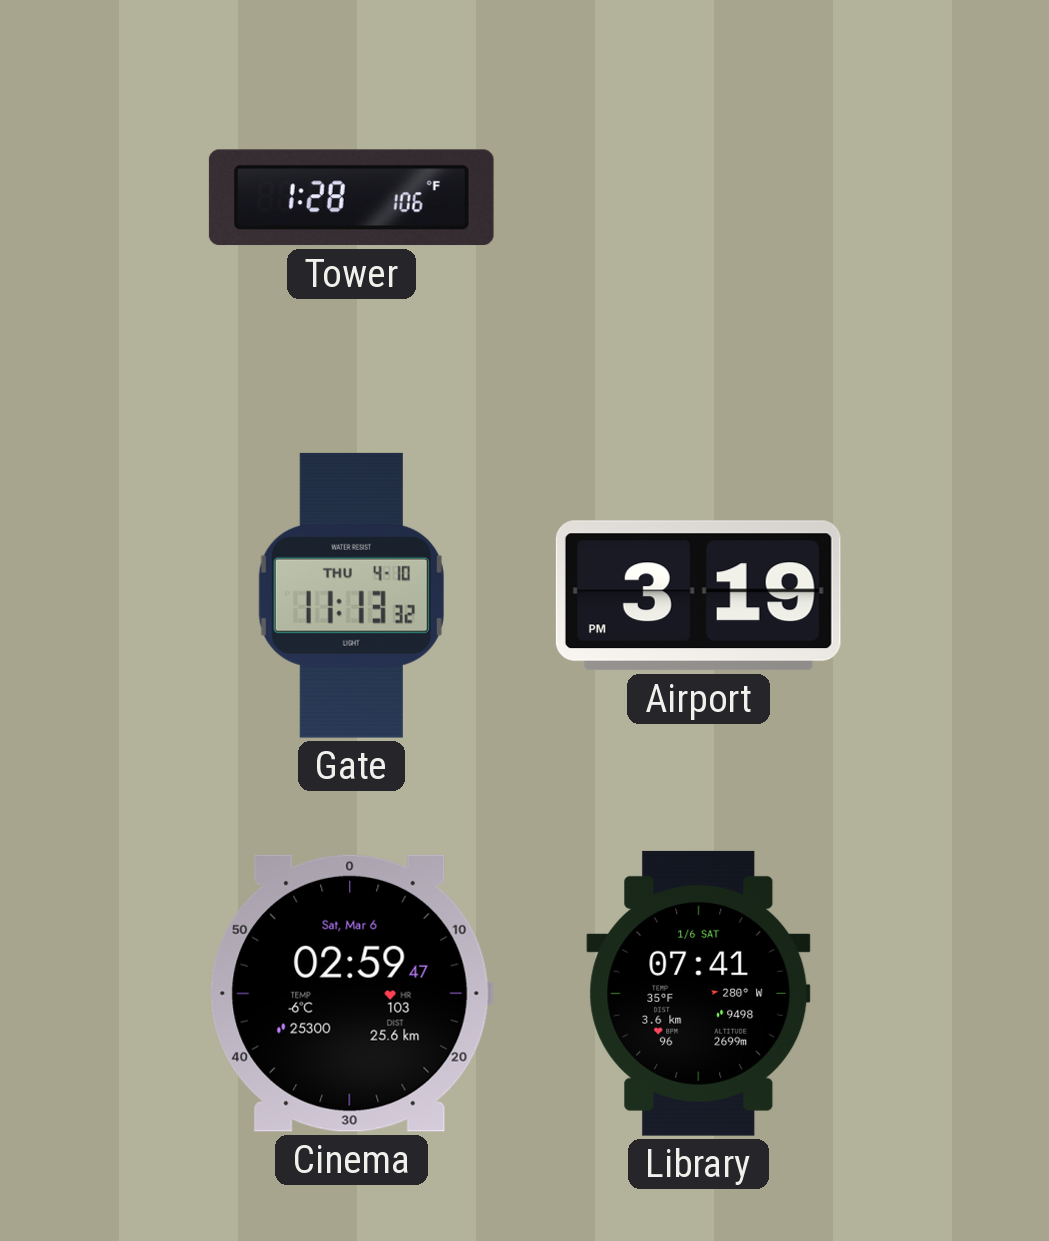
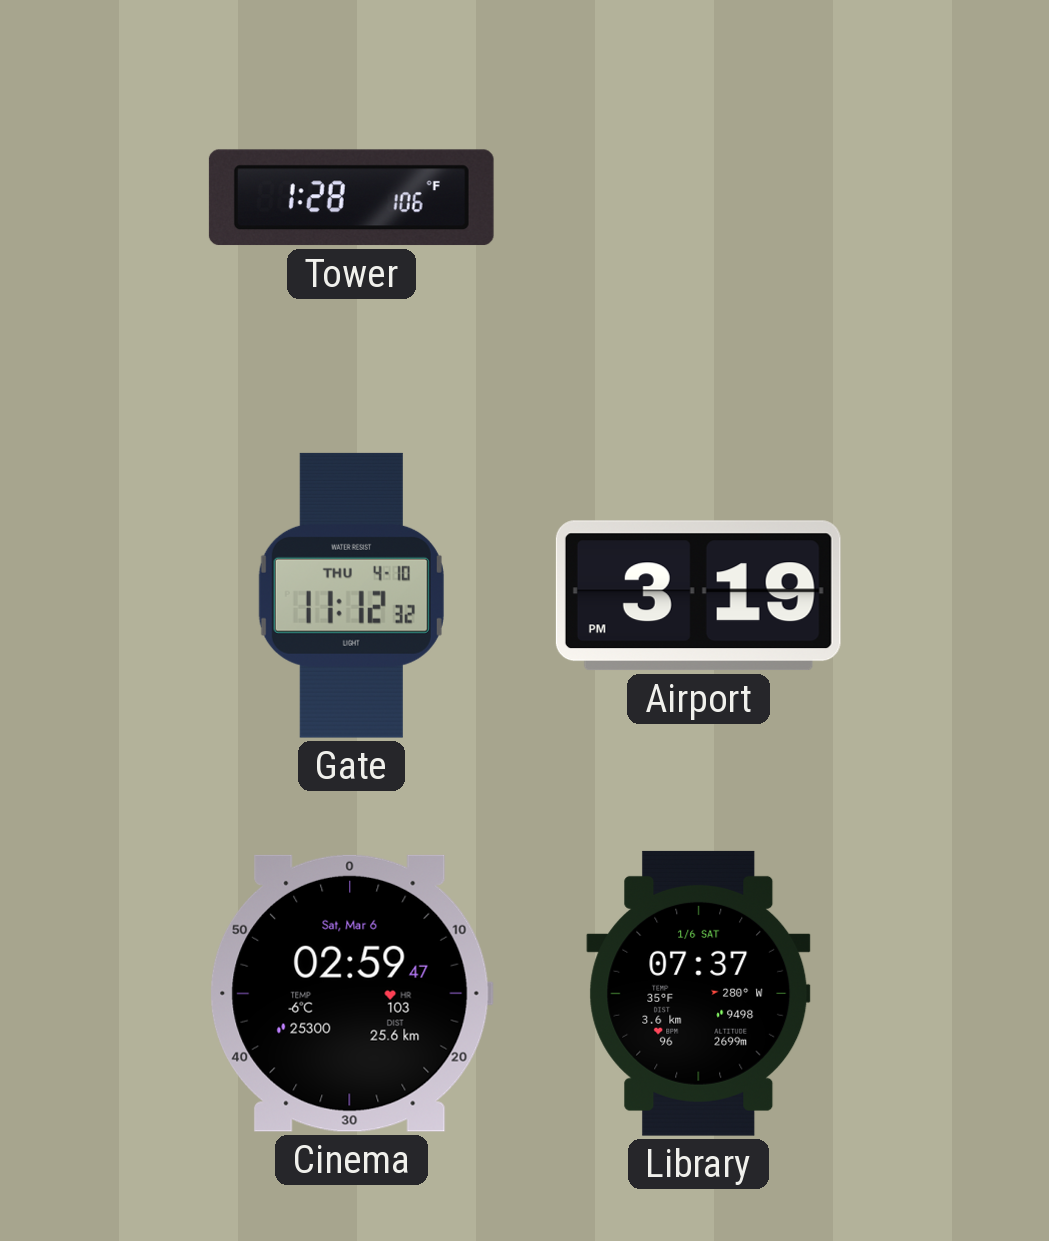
Gate: 11:13 -> 11:12 (351, 595)
Library: 07:41 -> 07:37 (699, 993)
